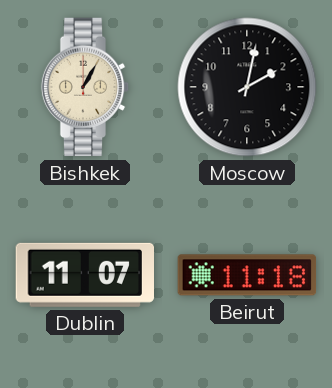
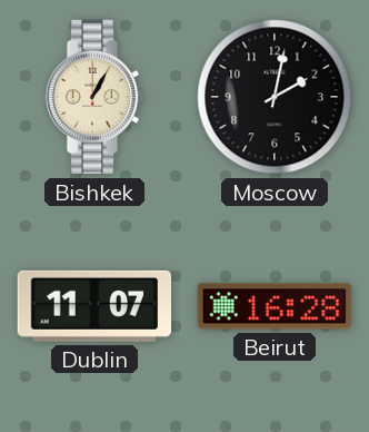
Beirut: 11:18 -> 16:28 (275, 306)
